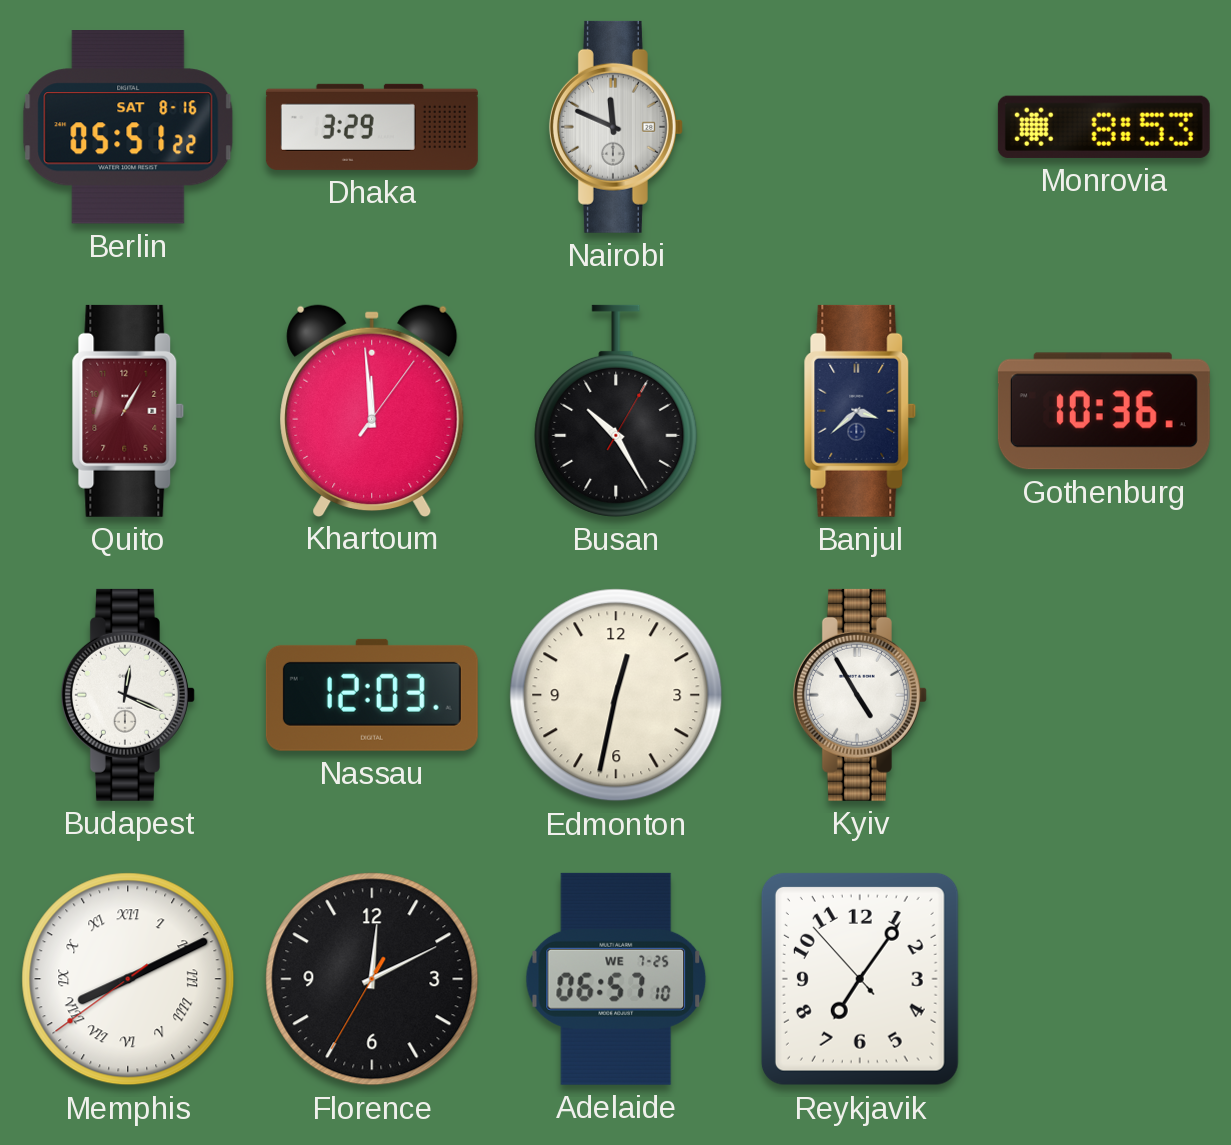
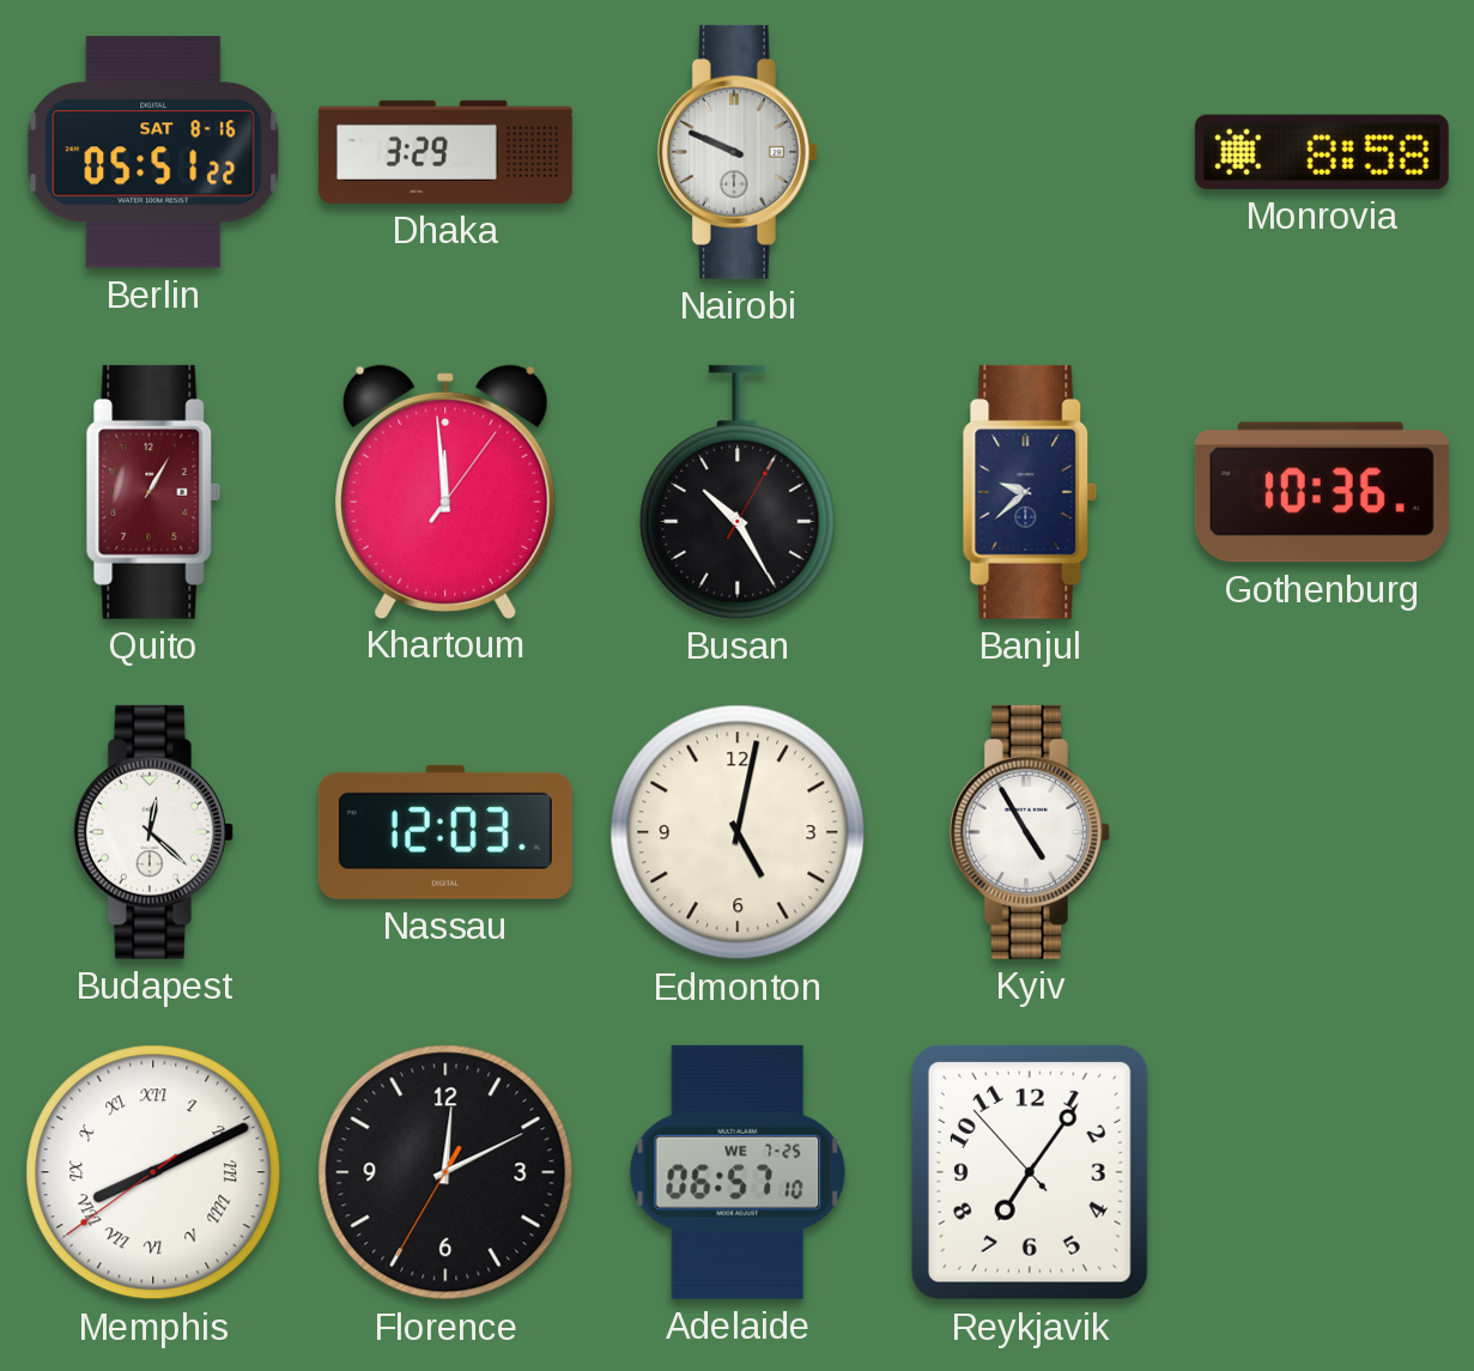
Nairobi: 11:49 -> 9:49 (738, 152)
Monrovia: 8:53 -> 8:58 (1322, 152)
Banjul: 3:38 -> 9:38 (1030, 492)
Budapest: 12:19 -> 12:22 (153, 832)
Edmonton: 12:32 -> 5:02 (738, 832)
